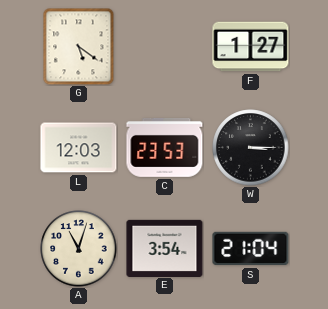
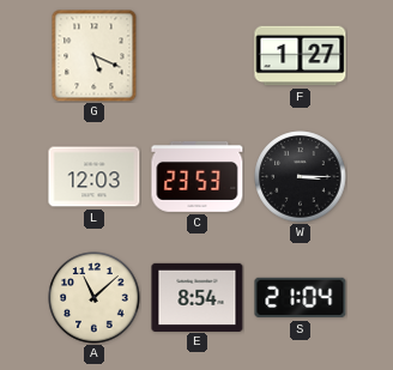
G: 5:21 -> 5:19 (95, 55)
A: 11:03 -> 11:08 (95, 298)
E: 3:54 -> 8:54 (198, 297)
